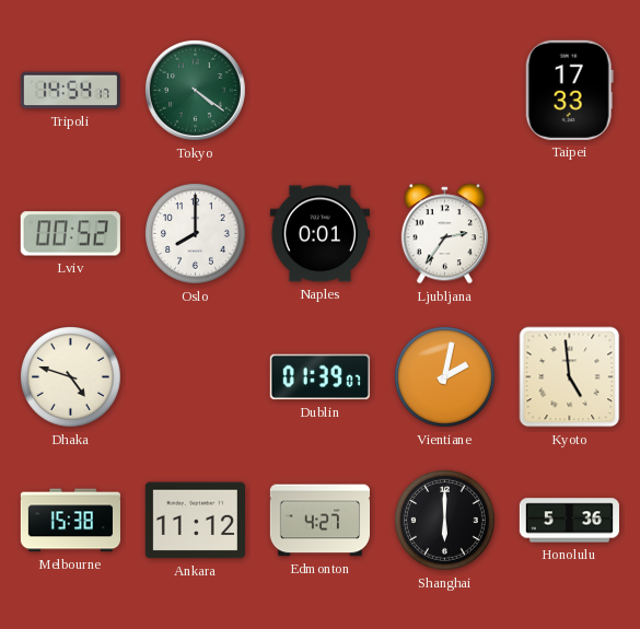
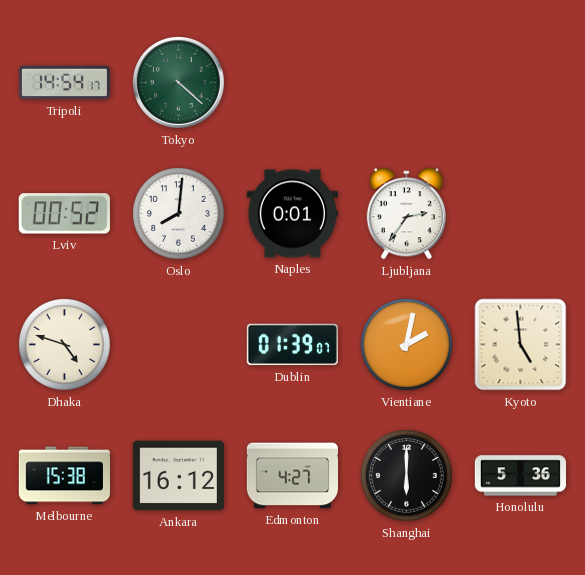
Tokyo: 4:21 -> 4:22 (178, 82)
Taipei: 17:33 -> none (569, 90)
Oslo: 8:00 -> 8:01 (179, 214)
Ankara: 11:12 -> 16:12 (178, 476)
